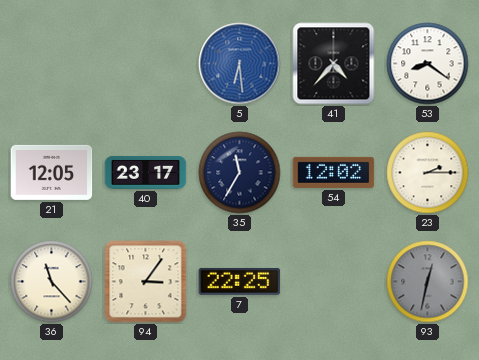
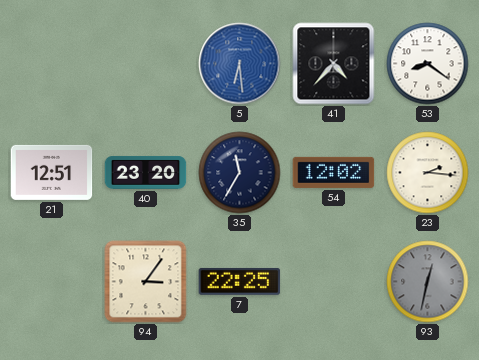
21: 12:05 -> 12:51 (52, 172)
40: 23:17 -> 23:20 (146, 172)
23: 2:15 -> 2:16 (428, 173)
36: 11:23 -> none (52, 282)
